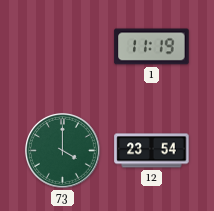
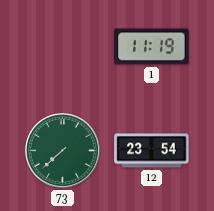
73: 4:00 -> 7:38 (62, 150)
